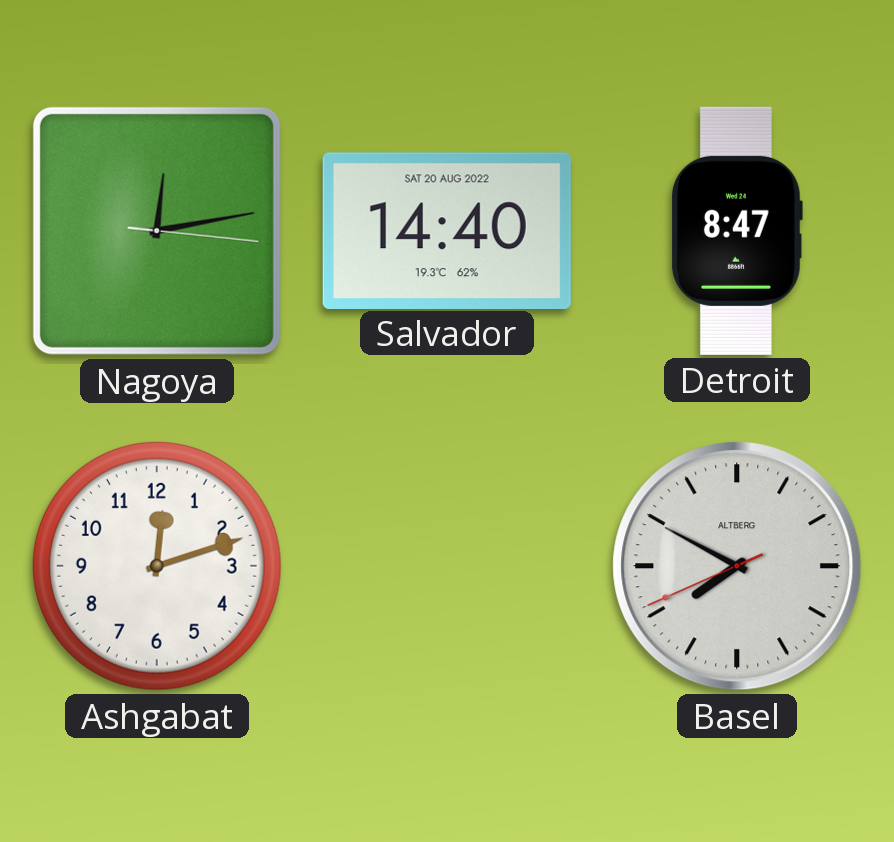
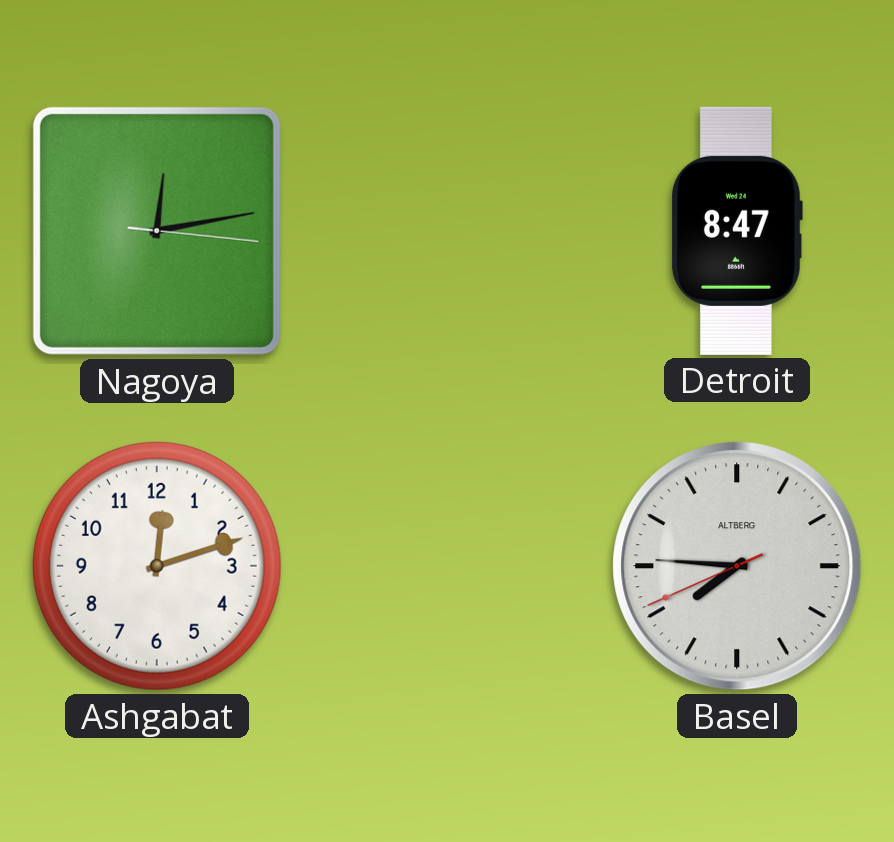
Salvador: 14:40 -> none (447, 230)
Basel: 7:49 -> 7:45 (737, 566)
